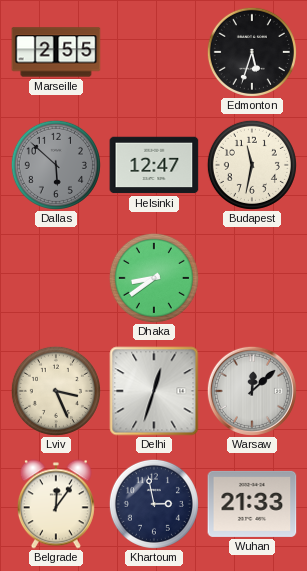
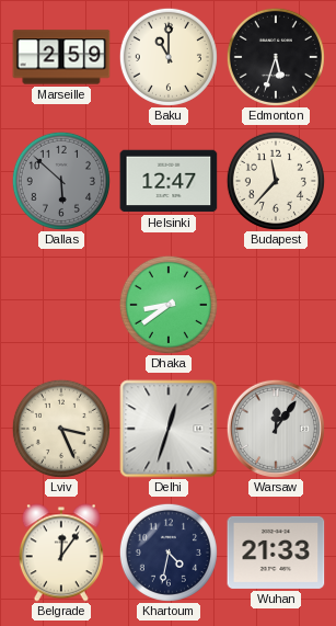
Marseille: 2:55 -> 2:59 (61, 57)
Baku: none -> 11:00 (169, 57)
Budapest: 11:32 -> 11:37 (276, 181)
Warsaw: 12:08 -> 12:06 (276, 429)
Khartoum: 2:58 -> 4:32 (169, 553)
